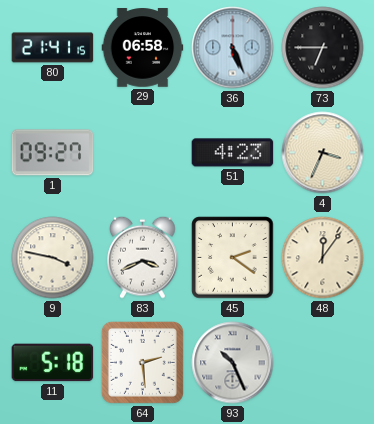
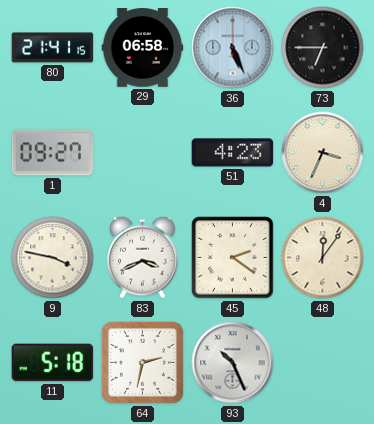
64: 2:29 -> 2:32 (142, 362)
